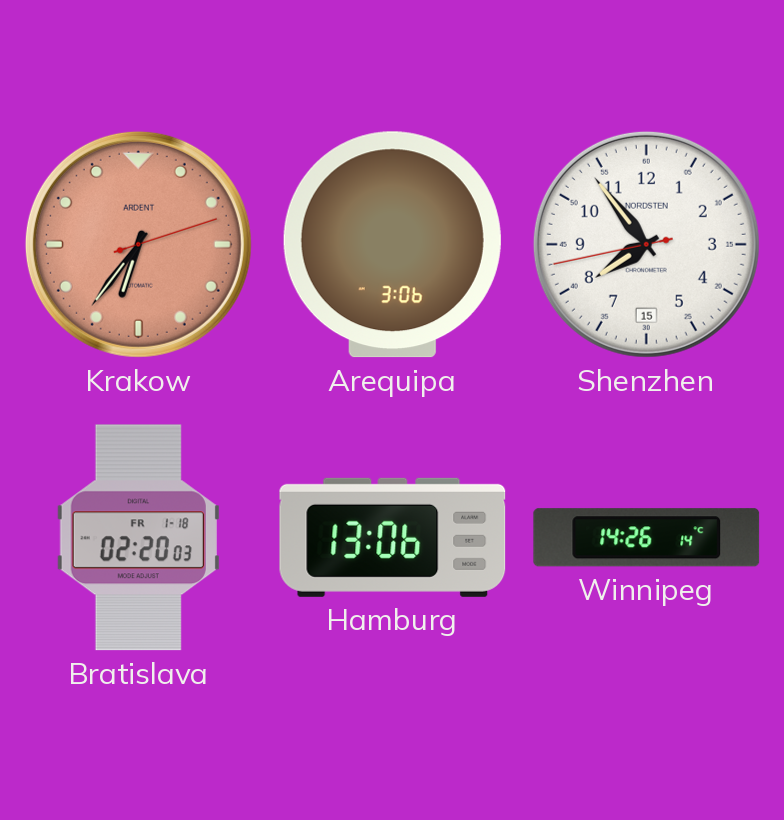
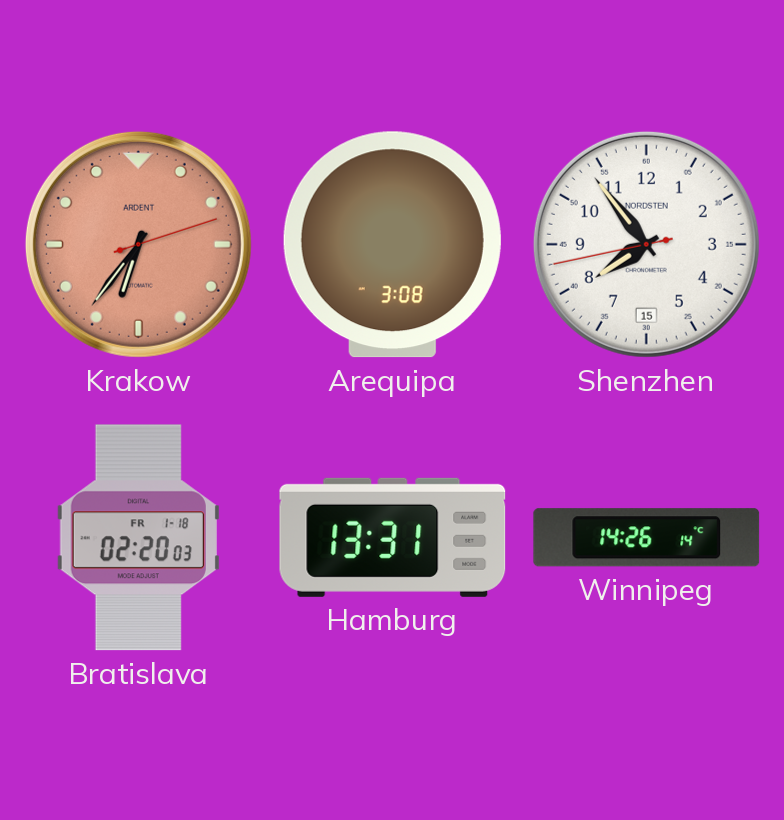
Arequipa: 3:06 -> 3:08 (392, 245)
Hamburg: 13:06 -> 13:31 (393, 537)
